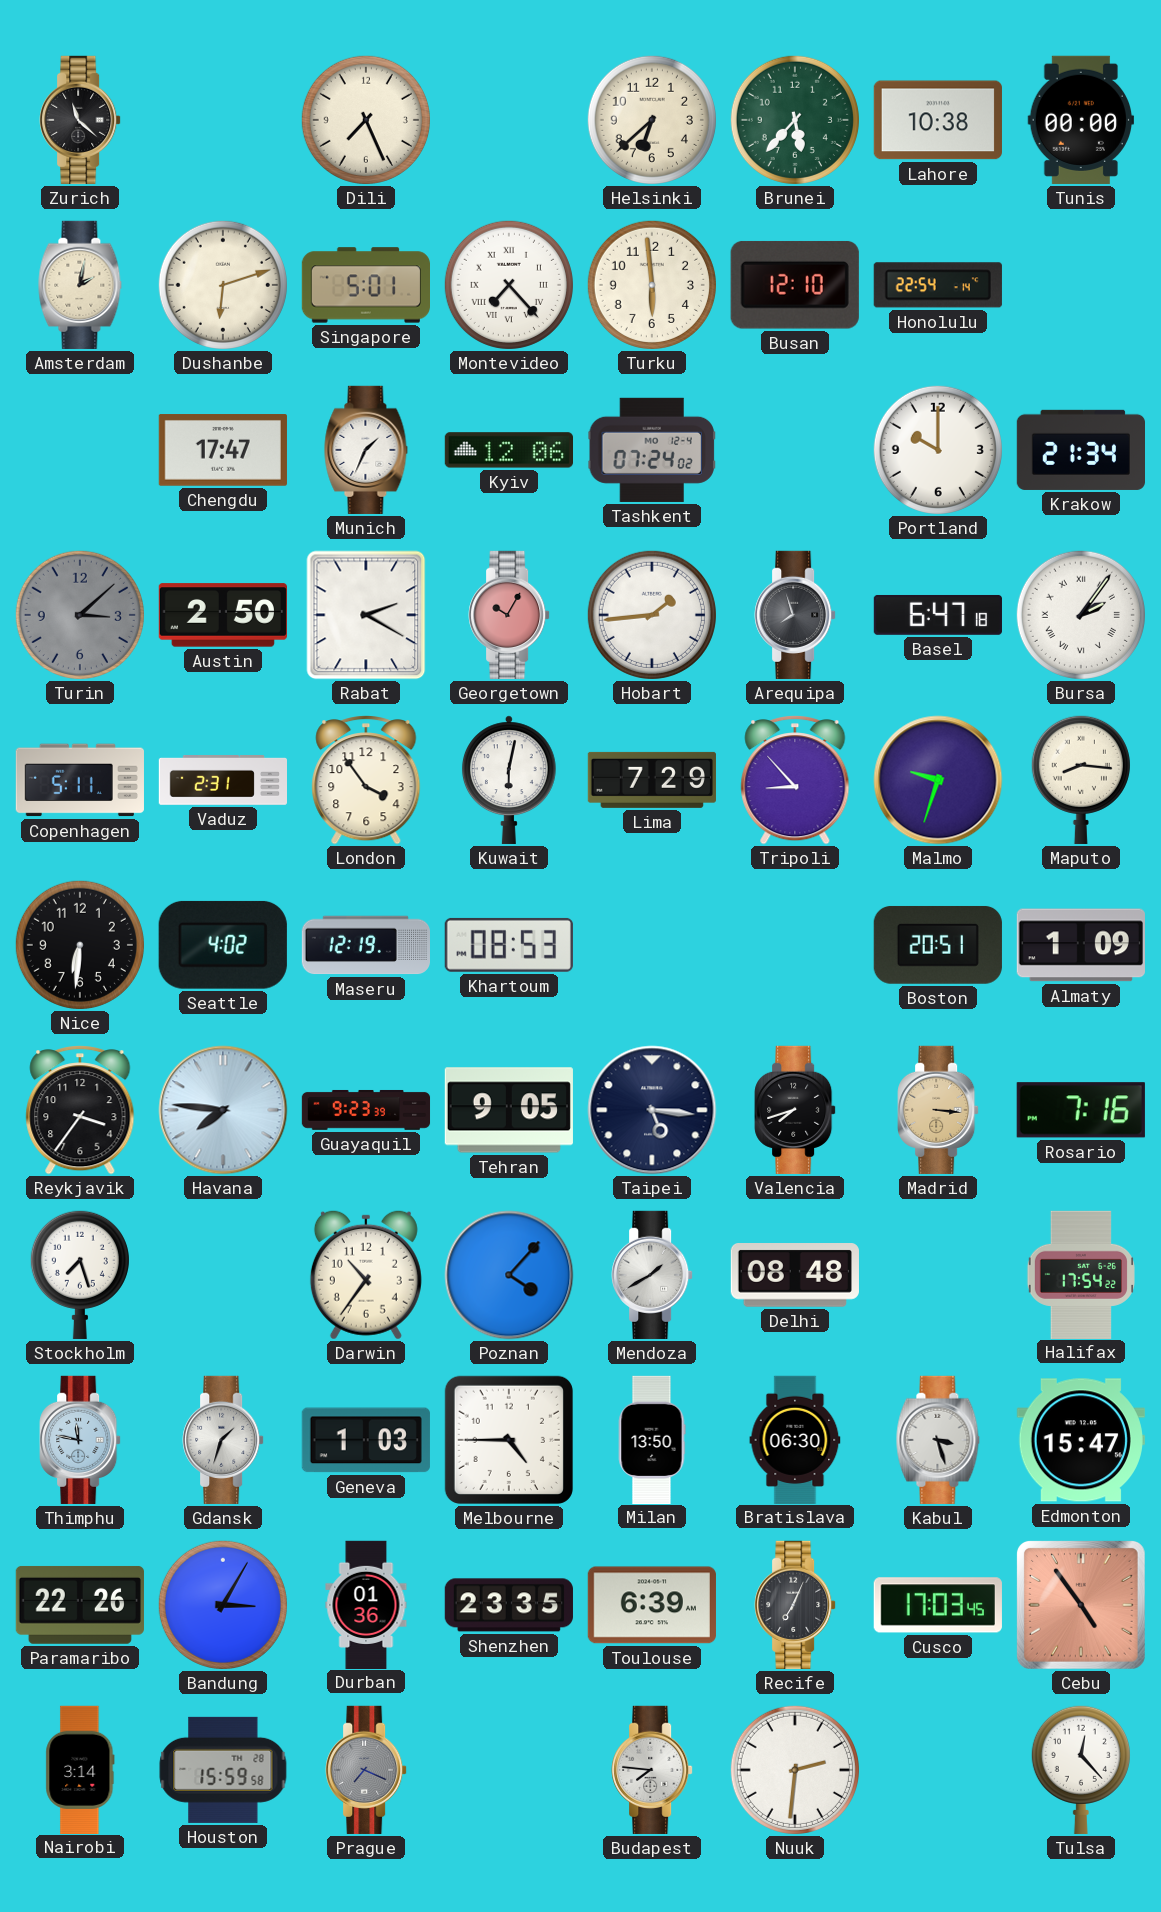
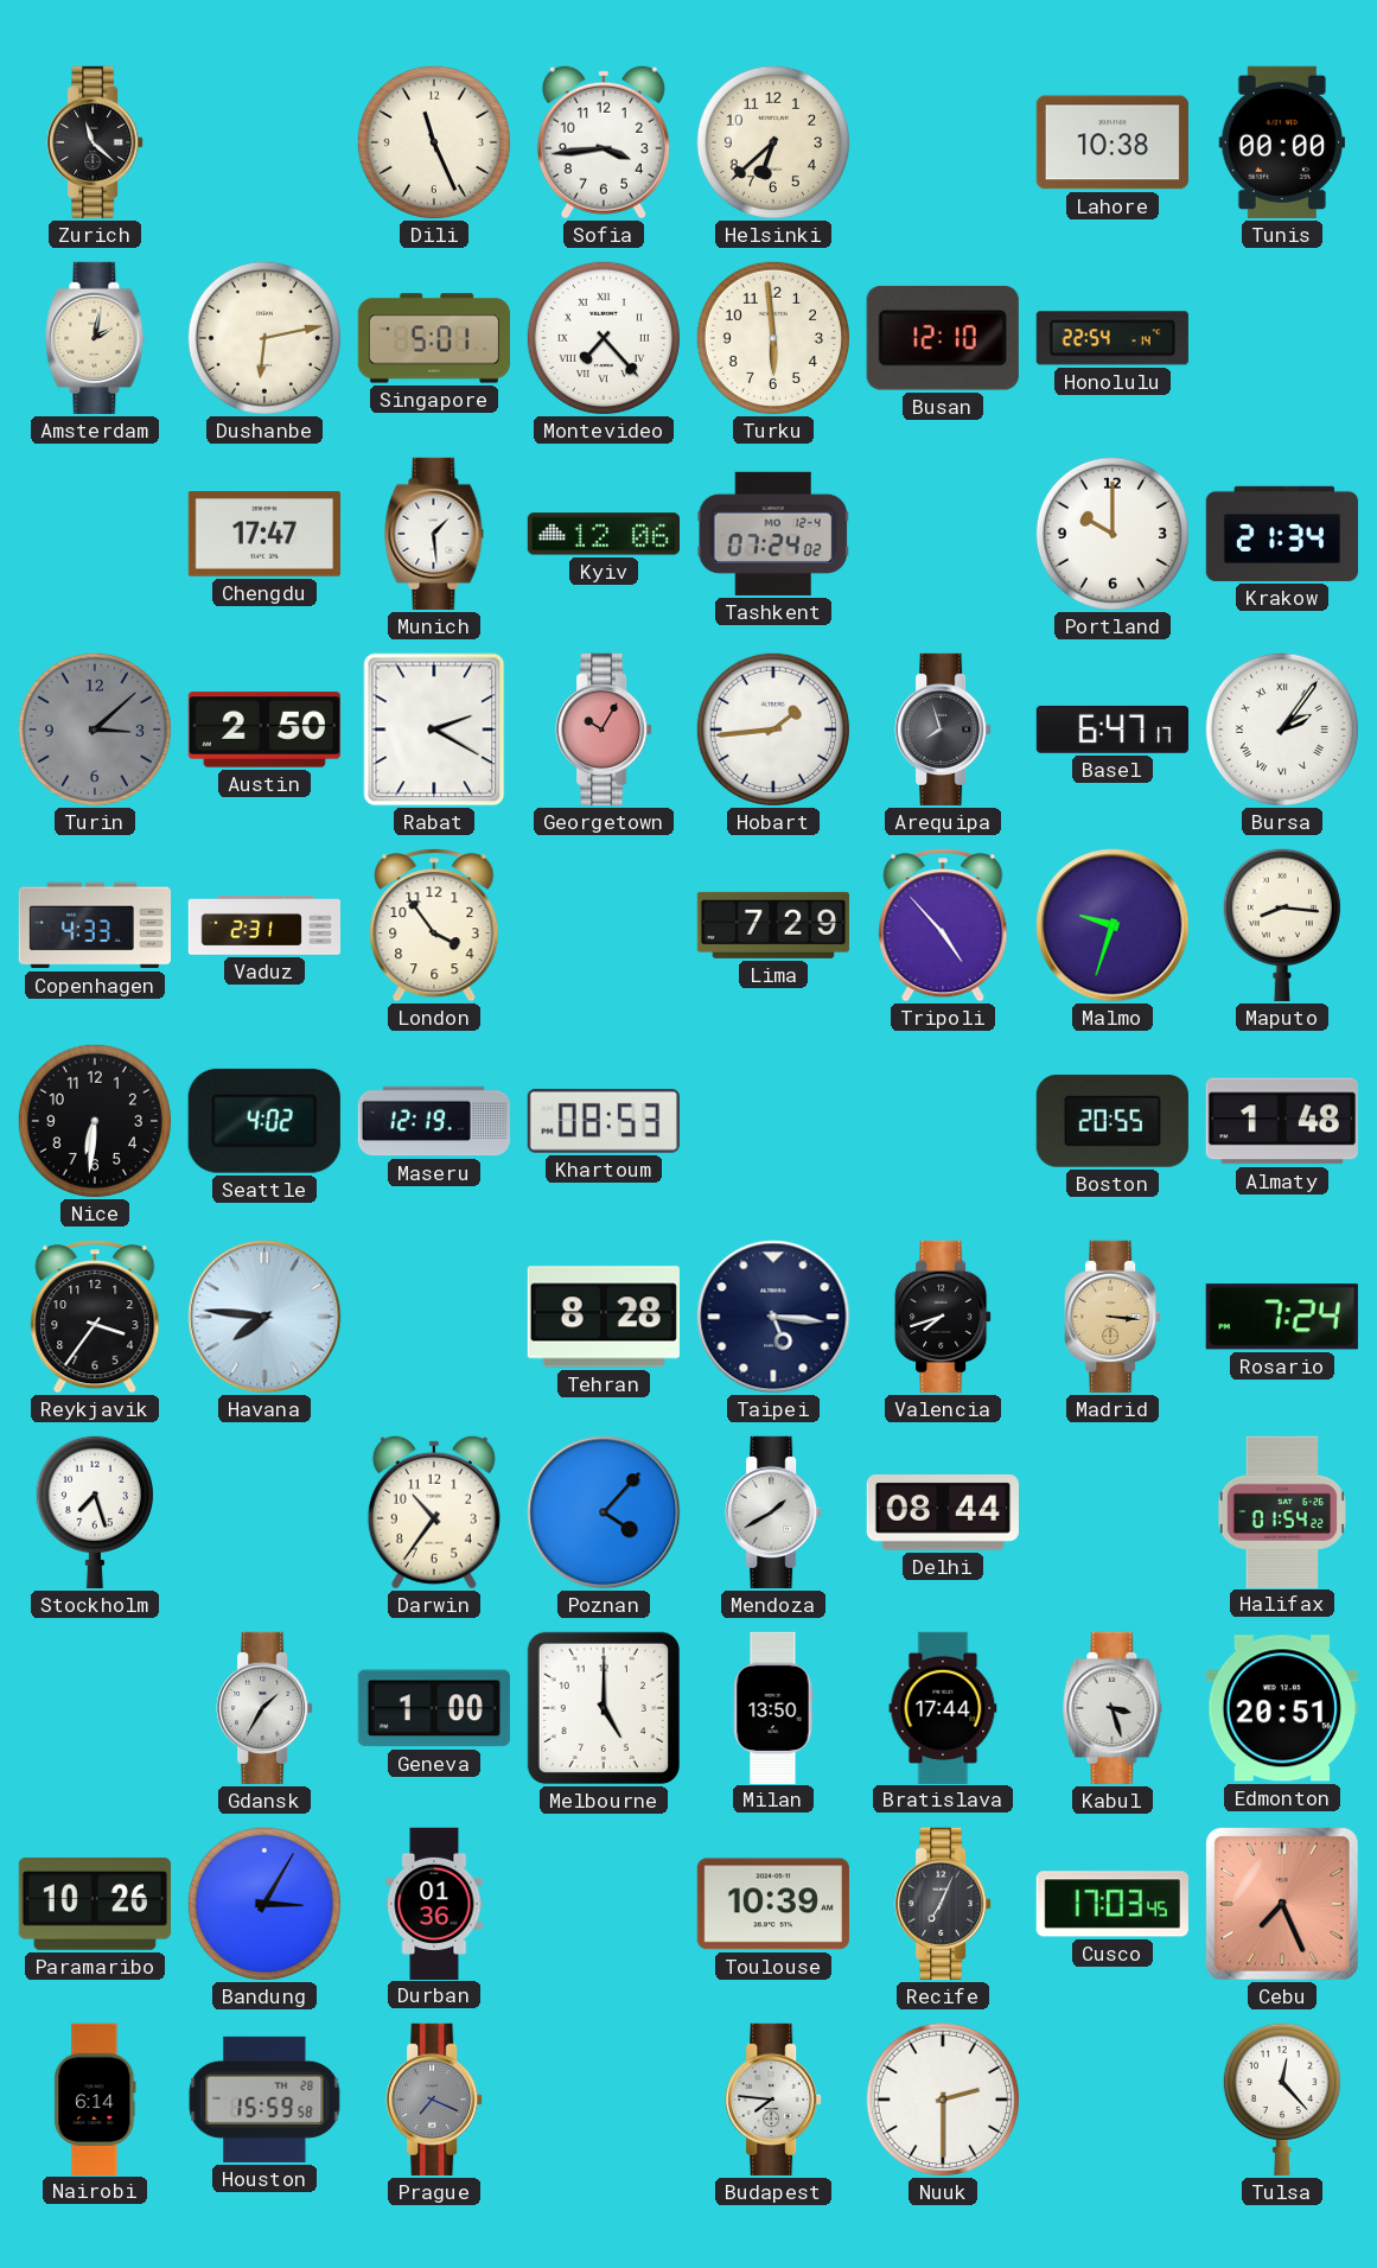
Dili: 7:26 -> 11:26 (434, 142)
Sofia: none -> 3:44 (604, 142)
Brunei: 5:37 -> none (795, 120)
Dushanbe: 6:12 -> 6:13 (264, 338)
Munich: 1:34 -> 1:29 (434, 534)
Basel: 6:47:18 -> 6:47:17 (1113, 730)
Copenhagen: 5:11 -> 4:33 (95, 925)
Kuwait: 6:02 -> none (509, 780)
Tripoli: 8:53 -> 4:53 (943, 925)
Boston: 20:51 -> 20:55 (1113, 1121)
Almaty: 1:09 -> 1:48 (1282, 1121)
Guayaquil: 9:23 -> none (366, 1110)
Tehran: 9:05 -> 8:28 (604, 1317)
Rosario: 7:16 -> 7:24 (1282, 1317)
Delhi: 08:48 -> 08:44 (943, 1514)
Halifax: 17:54 -> 01:54 (1282, 1511)
Thimphu: 11:47 -> none (80, 1440)
Gdansk: 1:33 -> 1:35 (264, 1708)
Geneva: 1:03 -> 1:00 (434, 1708)
Melbourne: 4:45 -> 5:00 (604, 1708)
Bratislava: 06:30 -> 17:44 (943, 1707)
Edmonton: 15:47 -> 20:51 (1282, 1708)
Paramaribo: 22:26 -> 10:26 (95, 1904)
Shenzhen: 23:35 -> none (509, 1605)
Toulouse: 6:39 -> 10:39 (773, 1904)
Cebu: 4:54 -> 7:26 (1282, 1904)
Nairobi: 3:14 -> 6:14 (95, 2098)
Nuuk: 2:31 -> 2:30 (943, 2100)
